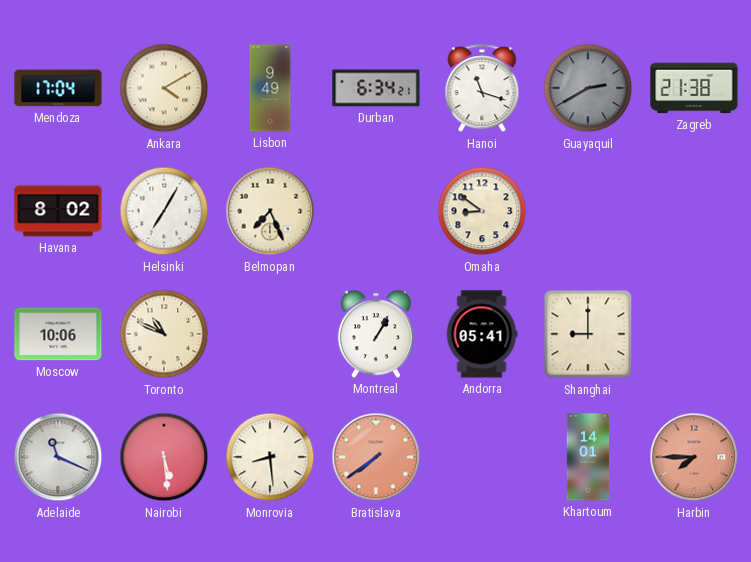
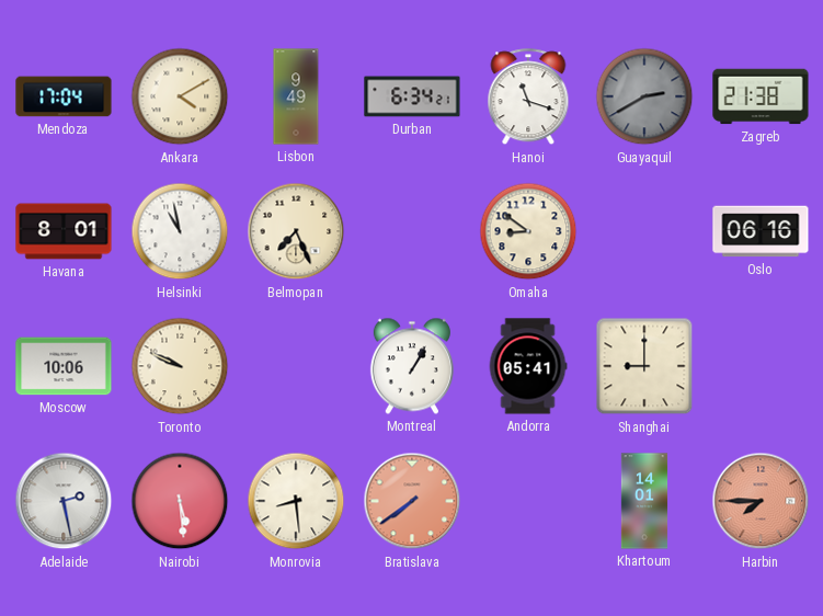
Havana: 8:02 -> 8:01 (64, 231)
Helsinki: 7:05 -> 10:58 (180, 231)
Oslo: none -> 06:16 (761, 231)
Toronto: 10:49 -> 9:49 (180, 366)
Adelaide: 11:19 -> 2:28 (64, 501)
